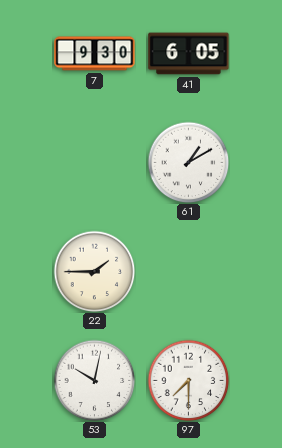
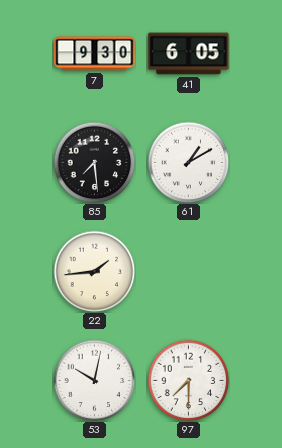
85: none -> 7:29 (94, 162)
22: 1:45 -> 1:44 (94, 271)
